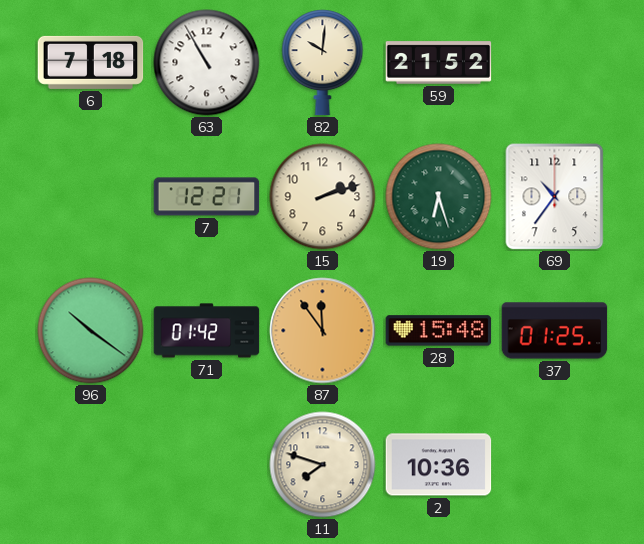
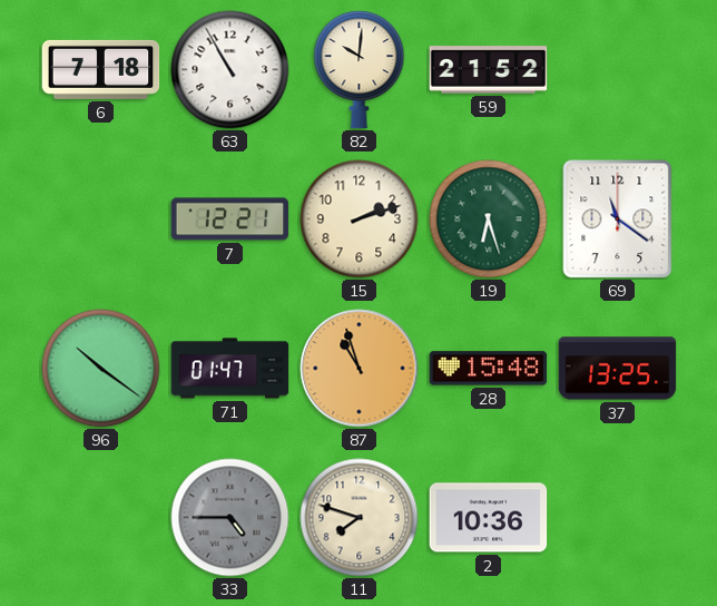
69: 10:36 -> 11:21 (618, 219)
71: 01:42 -> 01:47 (230, 369)
87: 11:54 -> 10:57 (360, 369)
37: 01:25 -> 13:25 (618, 369)
33: none -> 4:45 (230, 518)
